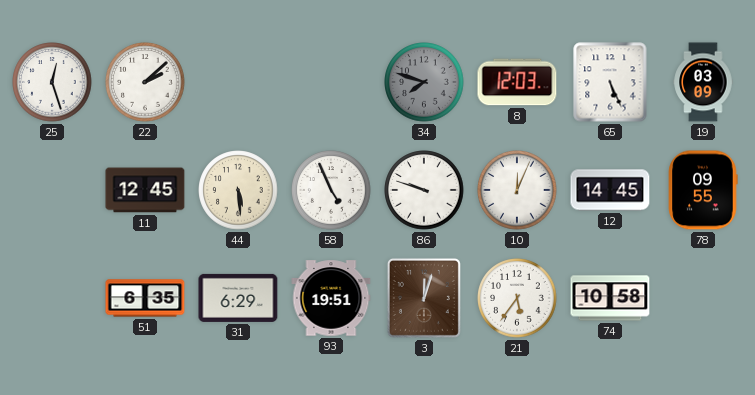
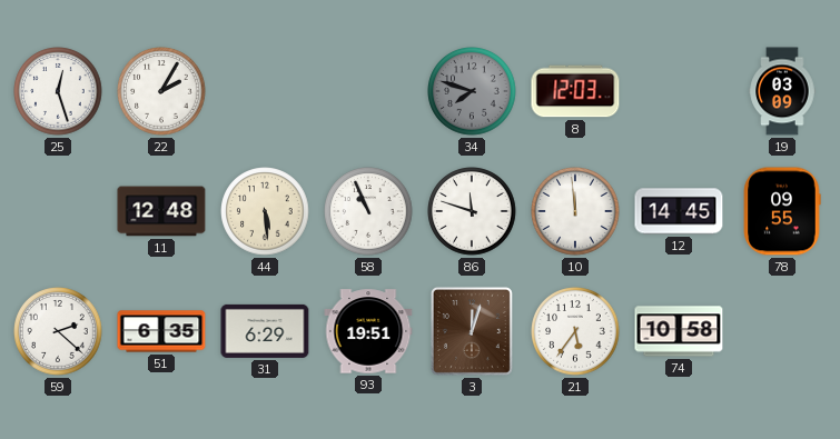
22: 2:08 -> 2:05 (161, 91)
65: 5:26 -> none (610, 82)
11: 12:45 -> 12:48 (161, 211)
58: 4:56 -> 10:56 (368, 211)
86: 9:48 -> 11:48 (472, 211)
10: 12:04 -> 11:59 (575, 211)
59: none -> 2:22 (58, 331)
